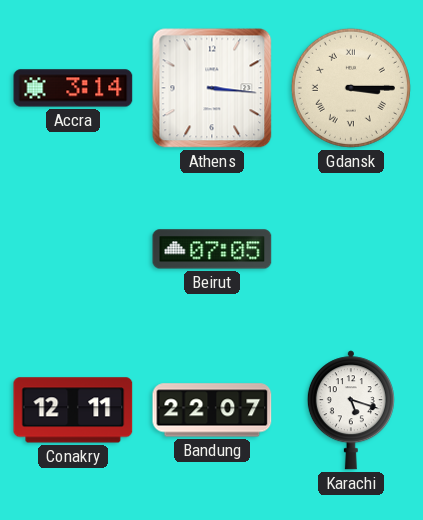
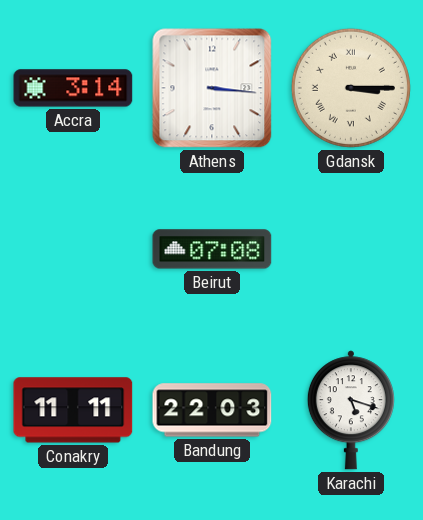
Beirut: 07:05 -> 07:08 (212, 249)
Conakry: 12:11 -> 11:11 (73, 410)
Bandung: 22:07 -> 22:03 (212, 410)
